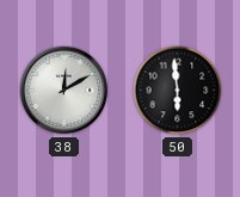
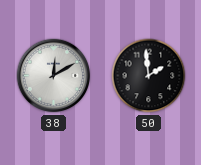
50: 5:59 -> 1:59 (149, 76)
